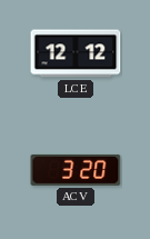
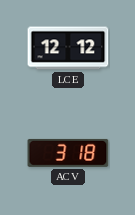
ACV: 3:20 -> 3:18 (68, 153)
